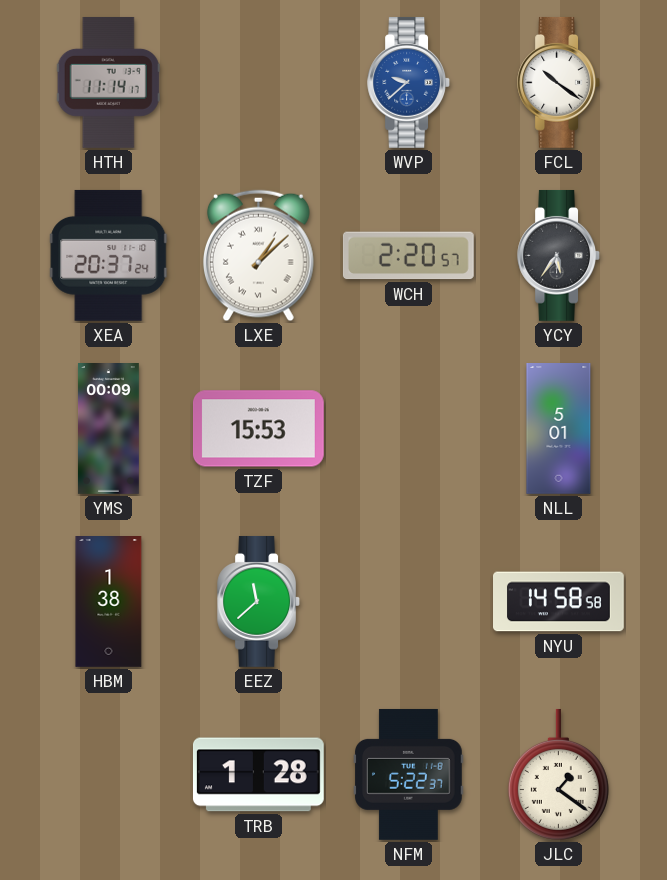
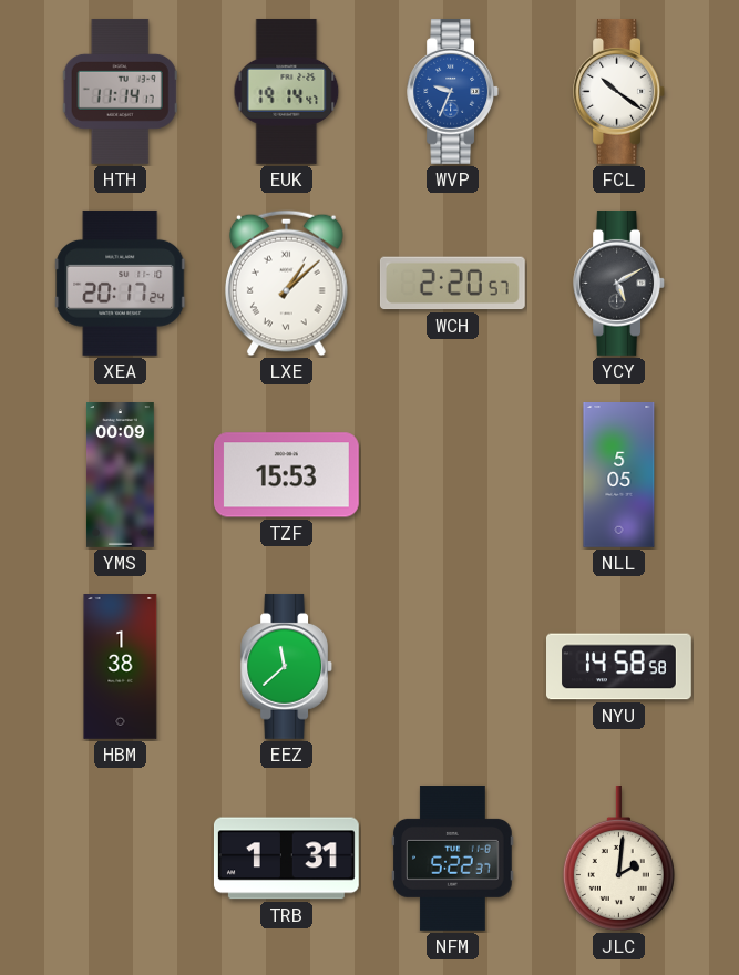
EUK: none -> 19:14 (287, 91)
WVP: 9:38 -> 9:34 (453, 91)
XEA: 20:37 -> 20:17 (121, 283)
YCY: 5:36 -> 5:10 (619, 283)
NLL: 5:01 -> 5:05 (619, 475)
TRB: 1:28 -> 1:31 (286, 859)
JLC: 1:21 -> 2:01 (618, 858)
